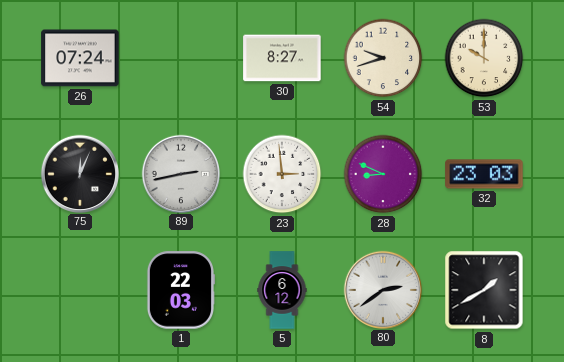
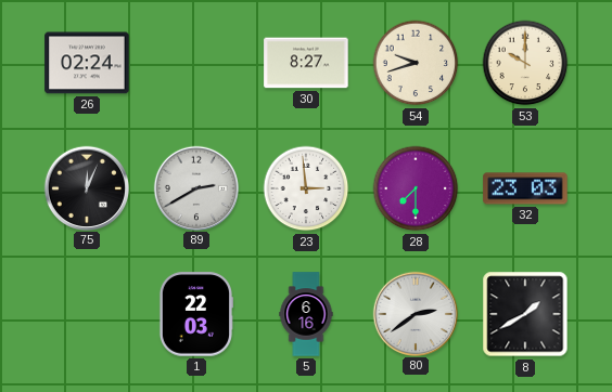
26: 07:24 -> 02:24 (87, 63)
89: 2:43 -> 2:40 (195, 187)
28: 8:49 -> 7:30 (416, 188)
5: 6:12 -> 6:16 (306, 314)
